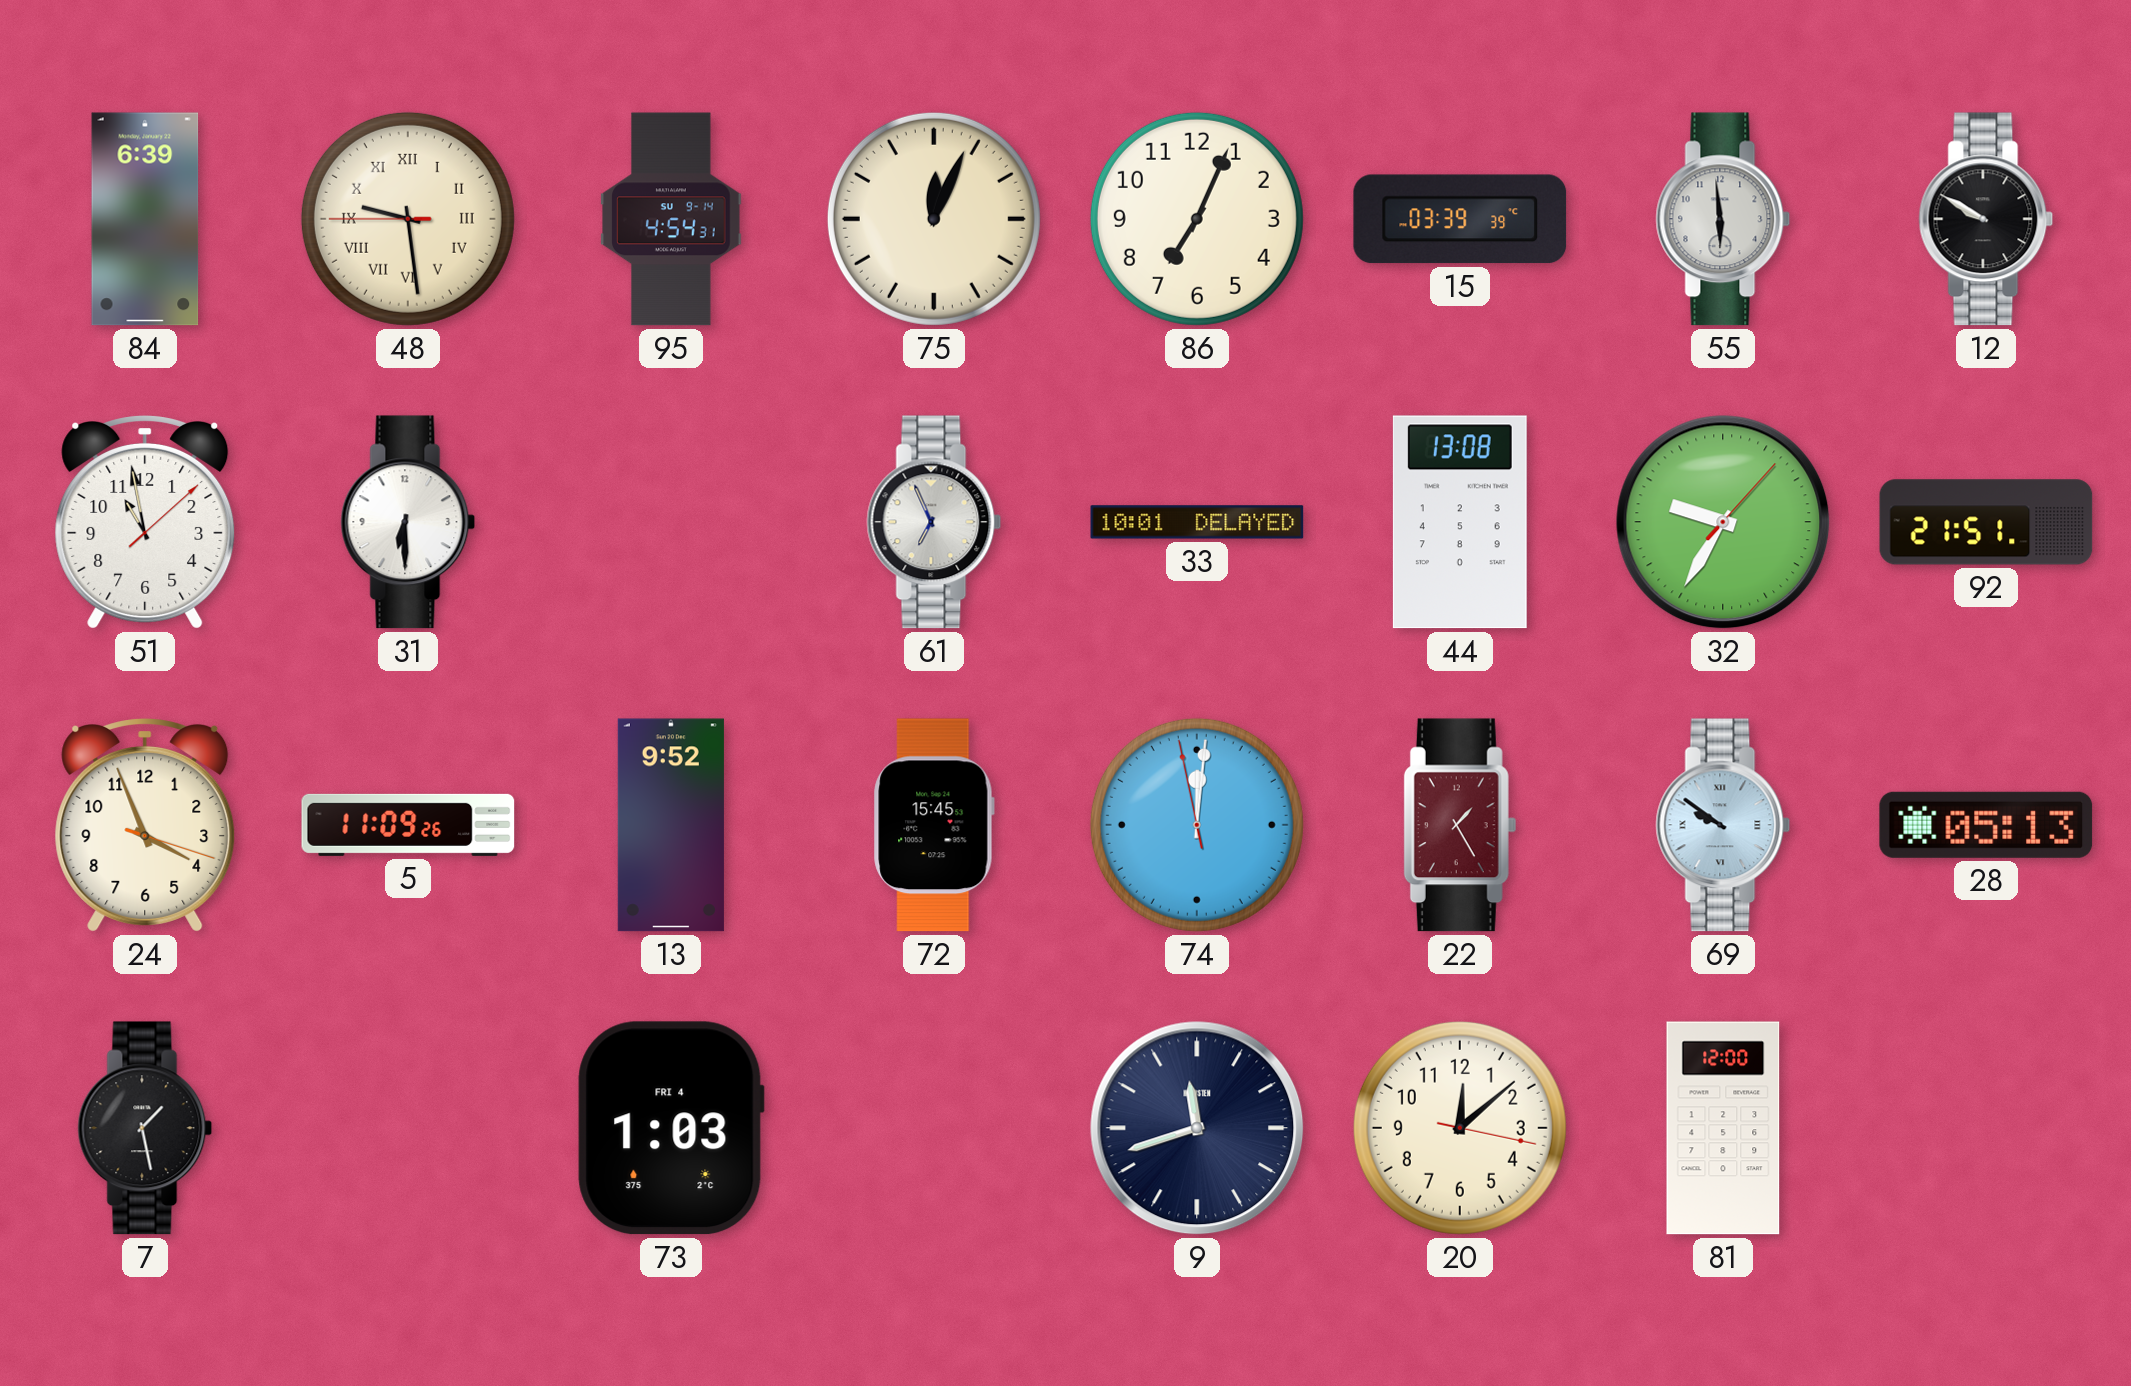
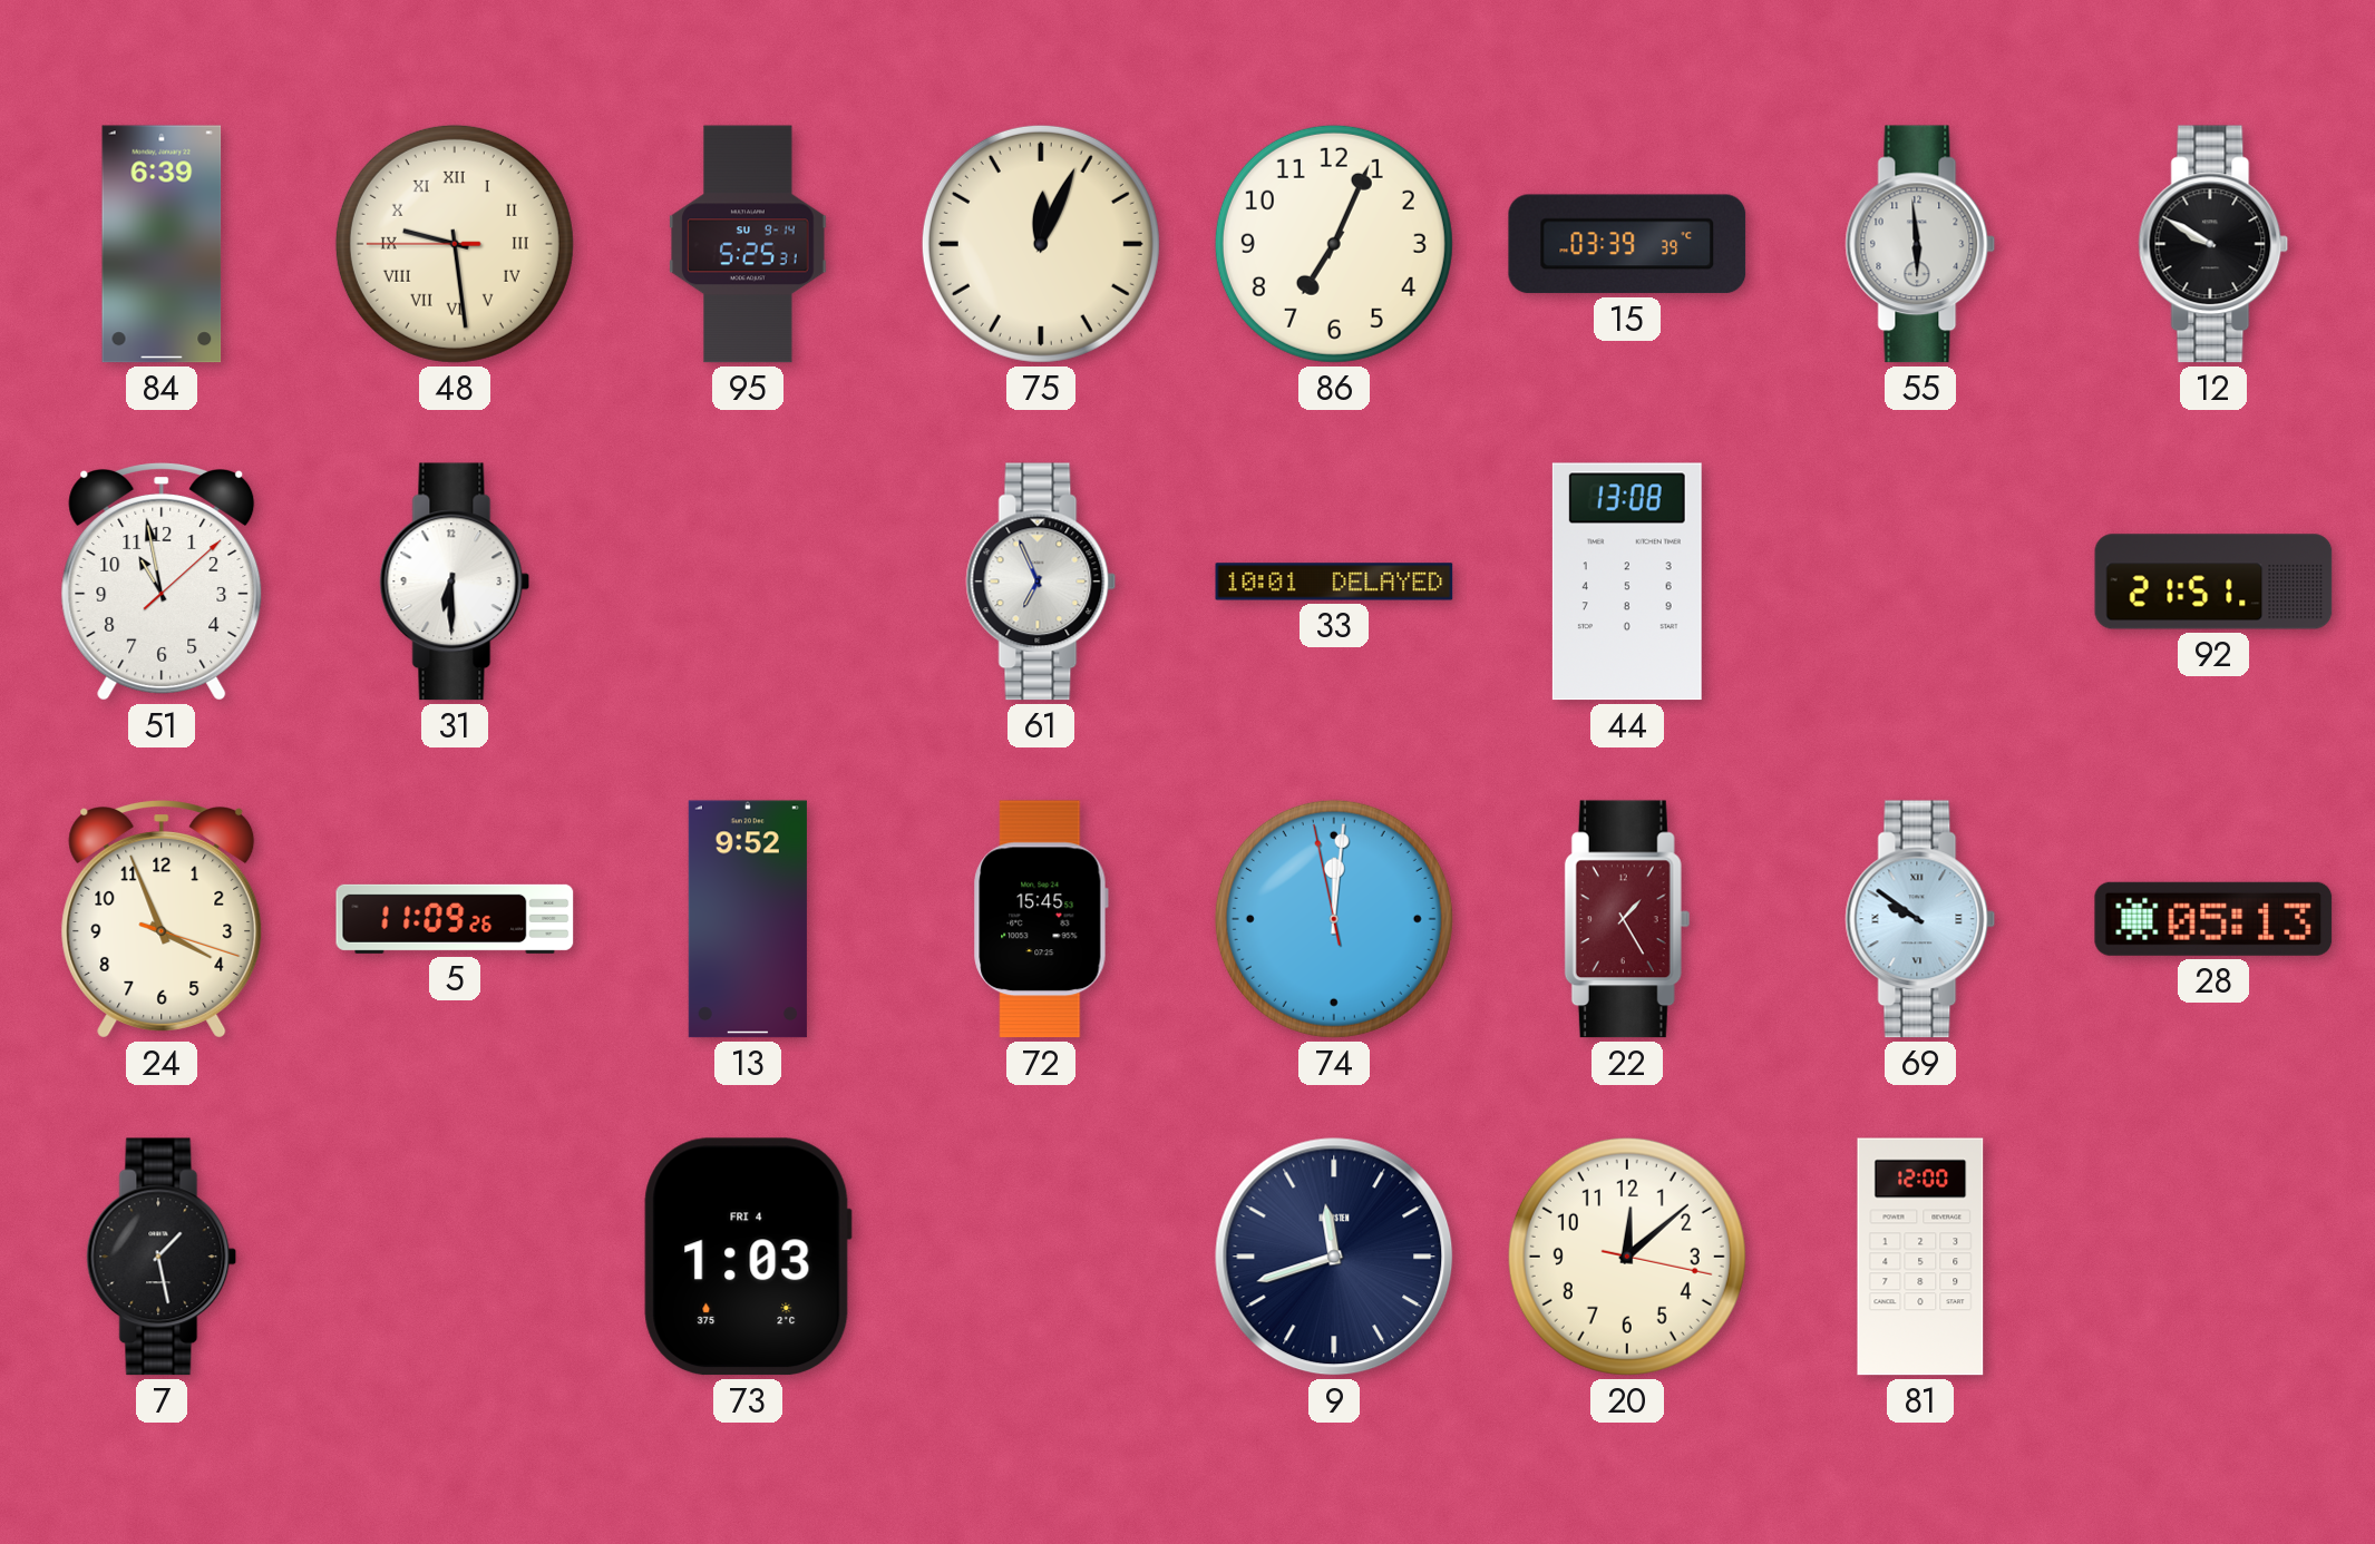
95: 4:54 -> 5:25 (748, 244)
32: 9:35 -> none (1723, 522)
